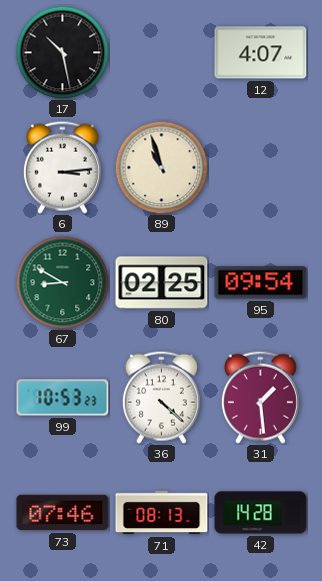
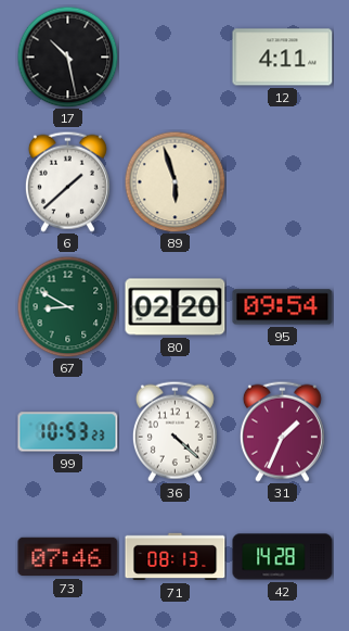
12: 4:07 -> 4:11 (283, 58)
6: 3:14 -> 1:38 (67, 181)
89: 10:57 -> 5:57 (174, 181)
80: 02:25 -> 02:20 (176, 307)
31: 1:29 -> 1:34 (282, 431)
